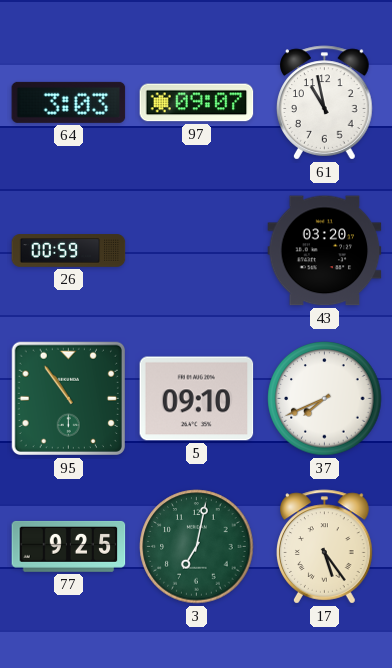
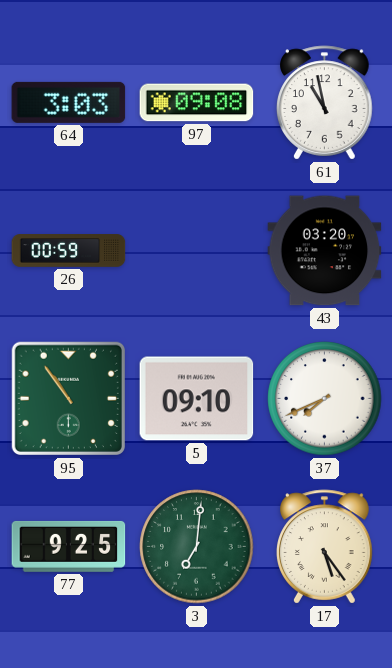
97: 09:07 -> 09:08 (197, 103)
3: 7:02 -> 7:01 (197, 547)
